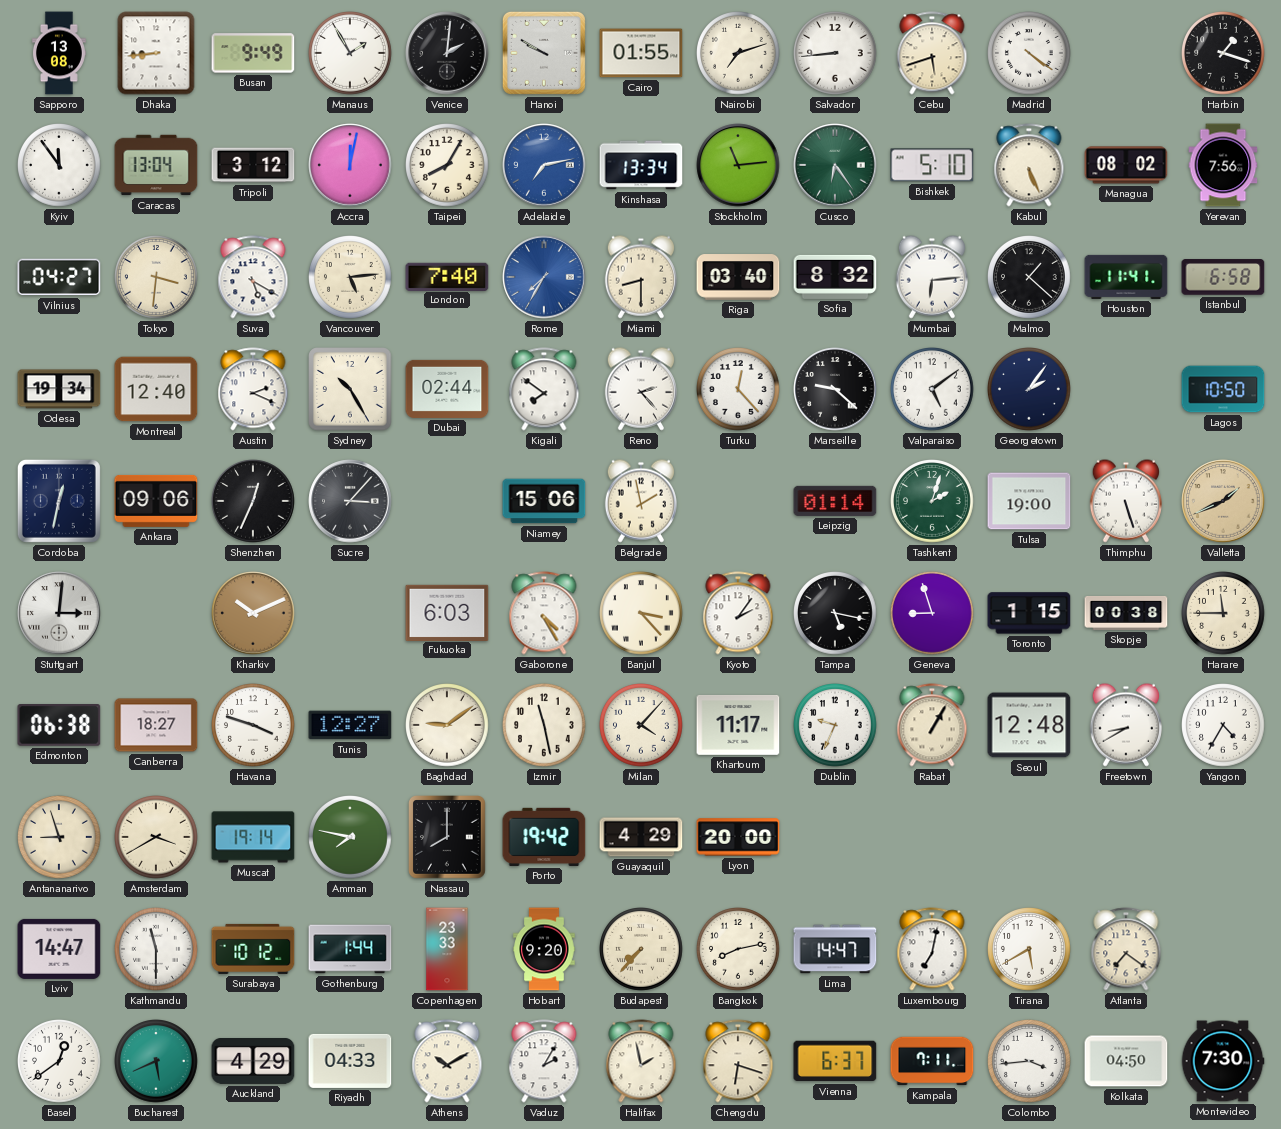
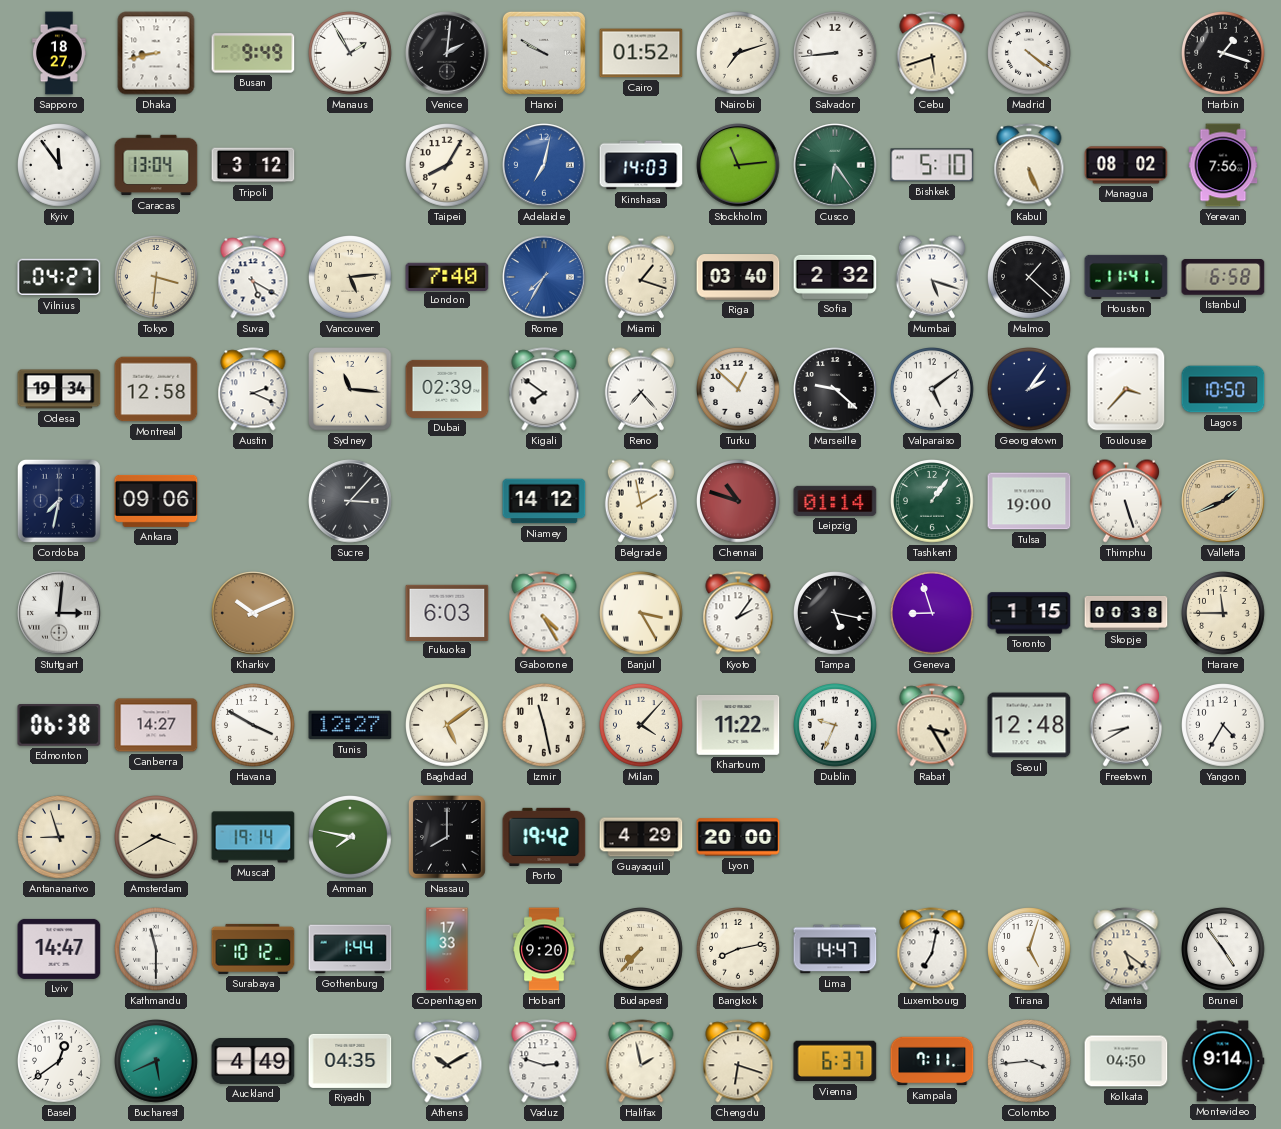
Sapporo: 13:08 -> 18:27 (59, 53)
Dhaka: 8:44 -> 8:43 (156, 53)
Cairo: 01:55 -> 01:52 (641, 53)
Accra: 12:02 -> none (350, 165)
Adelaide: 7:13 -> 7:02 (544, 165)
Kinshasa: 13:34 -> 14:03 (641, 165)
Miami: 8:30 -> 1:18 (641, 277)
Sofia: 8:32 -> 2:32 (835, 277)
Mumbai: 6:14 -> 5:18 (932, 277)
Montreal: 12:40 -> 12:58 (156, 389)
Sydney: 10:25 -> 11:16 (350, 389)
Dubai: 02:44 -> 02:39 (447, 389)
Reno: 2:23 -> 7:23 (641, 389)
Turku: 12:23 -> 12:52 (739, 390)
Toulouse: none -> 3:37 (1126, 389)
Cordoba: 12:32 -> 7:32 (59, 501)
Shenzhen: 12:34 -> none (253, 501)
Niamey: 15:06 -> 14:12 (544, 501)
Chennai: none -> 10:48 (739, 502)
Tashkent: 2:03 -> 1:06 (933, 502)
Banjul: 3:23 -> 3:25 (642, 614)
Canberra: 18:27 -> 14:27 (156, 725)
Havana: 3:48 -> 3:50 (254, 726)
Baghdad: 9:09 -> 5:09 (448, 726)
Khartoum: 11:17 -> 11:22 (738, 725)
Rabat: 1:05 -> 3:25 (932, 725)
Copenhagen: 23:33 -> 17:33 (447, 949)
Tirana: 5:40 -> 5:03 (1030, 950)
Atlanta: 7:21 -> 5:21 (1126, 949)
Brunei: none -> 4:54 (1224, 950)
Auckland: 4:29 -> 4:49 (253, 1062)
Riyadh: 04:33 -> 04:35 (350, 1061)
Vaduz: 2:05 -> 2:48 (544, 1061)
Montevideo: 7:30 -> 9:14 (1223, 1061)
